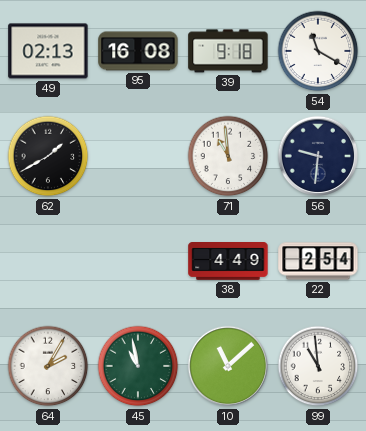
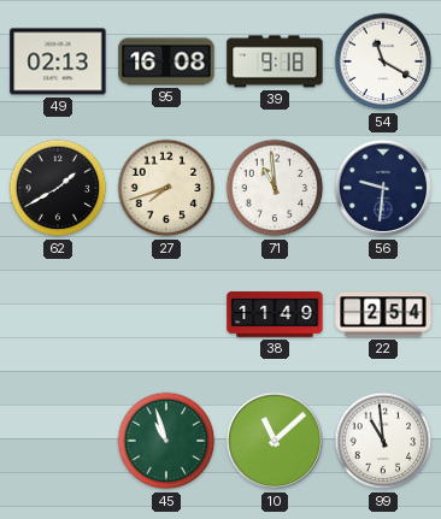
27: none -> 7:42 (166, 188)
38: 4:49 -> 11:49 (275, 315)
64: 2:05 -> none (48, 366)
45: 10:58 -> 10:57 (166, 441)
